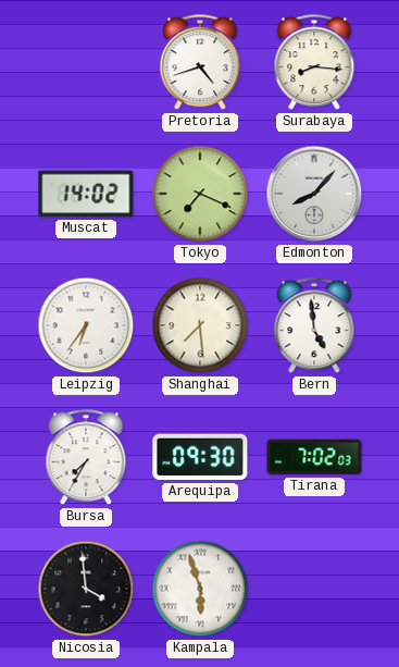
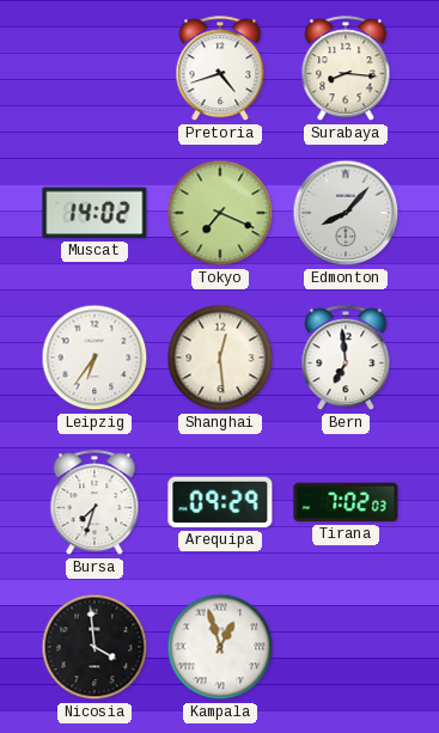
Shanghai: 7:29 -> 12:29 (220, 358)
Bern: 4:59 -> 6:59 (346, 359)
Bursa: 7:35 -> 7:33 (94, 503)
Arequipa: 09:30 -> 09:29 (220, 502)
Kampala: 5:57 -> 12:57 (220, 647)
